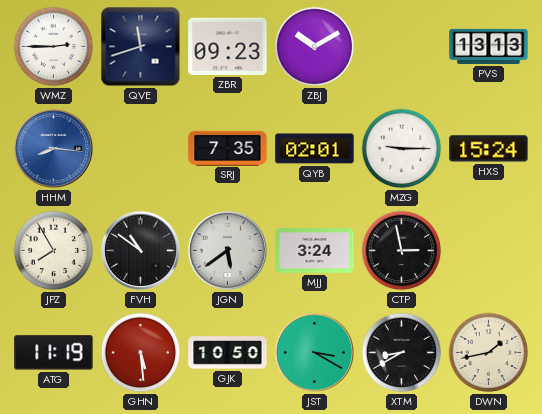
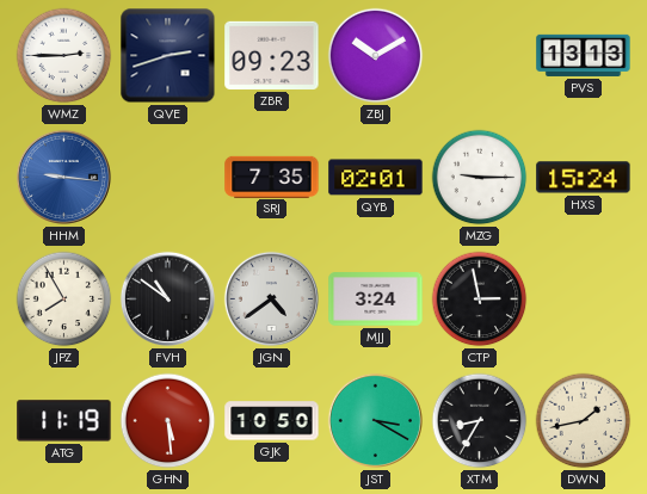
QVE: 11:42 -> 2:42 (168, 56)
HHM: 8:16 -> 9:16 (63, 177)
JGN: 5:39 -> 4:39 (271, 298)
XTM: 8:40 -> 8:35 (480, 421)
